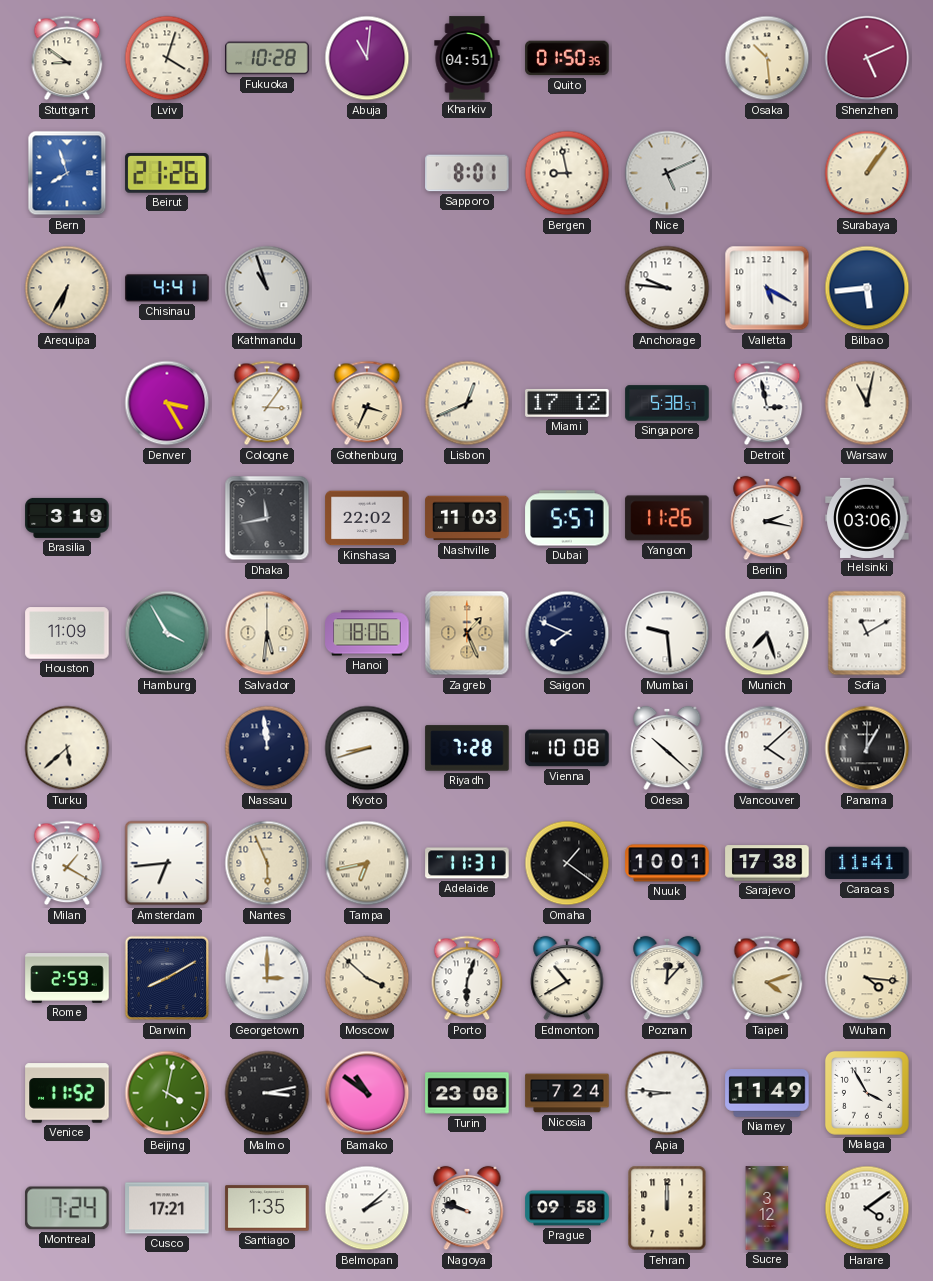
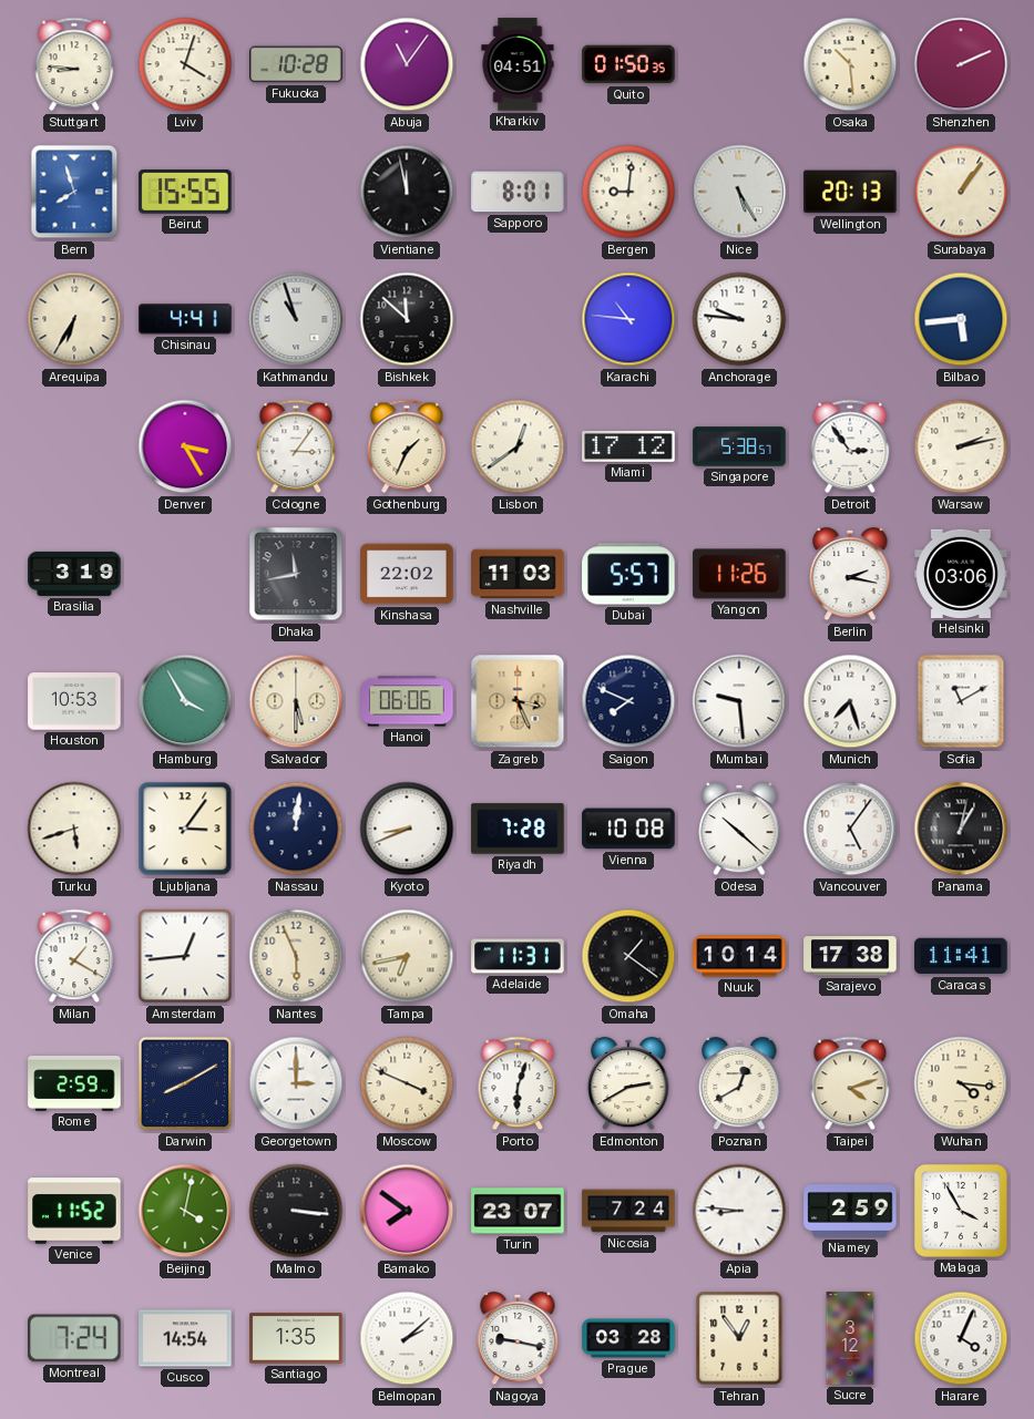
Stuttgart: 8:51 -> 8:46 (74, 64)
Abuja: 11:01 -> 11:06 (407, 64)
Shenzhen: 5:11 -> 2:11 (961, 64)
Beirut: 21:26 -> 15:55 (185, 192)
Vientiane: none -> 11:58 (407, 192)
Bergen: 8:58 -> 9:01 (628, 192)
Nice: 5:11 -> 5:25 (739, 192)
Wellington: none -> 20:13 (850, 192)
Bishkek: none -> 11:52 (407, 319)
Karachi: none -> 10:46 (628, 319)
Valletta: 5:20 -> none (767, 288)
Gothenburg: 3:34 -> 1:34 (407, 446)
Lisbon: 12:41 -> 12:39 (518, 446)
Detroit: 2:58 -> 2:54 (850, 446)
Warsaw: 11:02 -> 2:13 (961, 446)
Houston: 11:09 -> 10:53 (74, 701)
Salvador: 5:31 -> 5:30 (296, 701)
Hanoi: 18:06 -> 06:06 (407, 701)
Zagreb: 1:26 -> 3:26 (518, 701)
Turku: 5:38 -> 5:42 (74, 829)
Ljubljana: none -> 3:06 (185, 829)
Nassau: 11:59 -> 12:01 (296, 829)
Kyoto: 8:42 -> 8:41 (407, 829)
Vancouver: 4:08 -> 5:06 (850, 829)
Panama: 1:00 -> 1:02 (961, 829)
Amsterdam: 6:44 -> 12:44 (185, 956)
Nuuk: 10:01 -> 10:14 (739, 956)
Moscow: 3:52 -> 3:49 (407, 1083)
Edmonton: 10:40 -> 2:40 (628, 1083)
Poznan: 12:07 -> 12:40 (739, 1083)
Malmo: 3:13 -> 3:16 (296, 1211)
Bamako: 10:51 -> 7:51 (407, 1211)
Turin: 23:08 -> 23:07 (518, 1211)
Niamey: 11:49 -> 2:59 (850, 1212)
Cusco: 17:21 -> 14:54 (185, 1338)
Nagoya: 9:48 -> 9:17 (518, 1338)
Prague: 09:58 -> 03:28 (628, 1338)
Tehran: 12:00 -> 12:54 (739, 1338)
Harare: 4:09 -> 4:04 (961, 1338)
